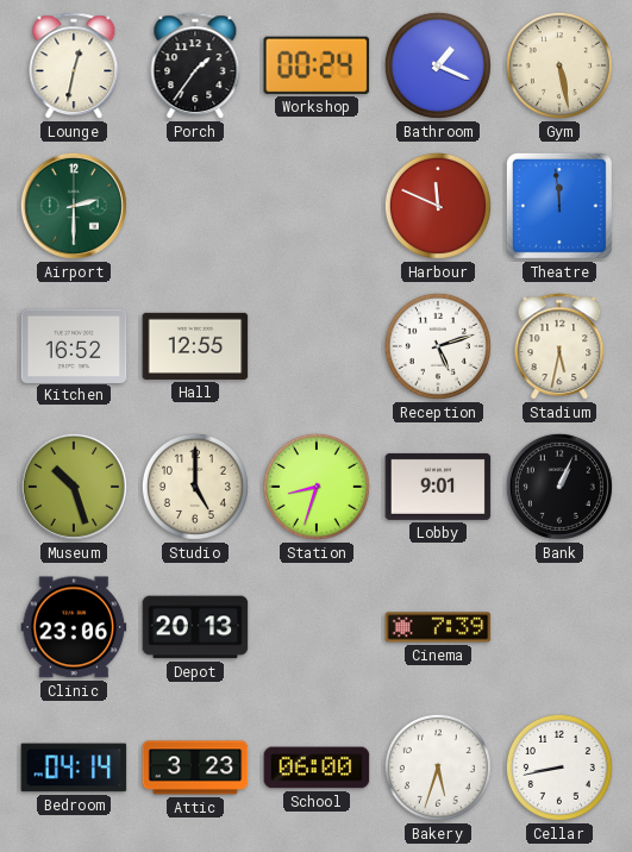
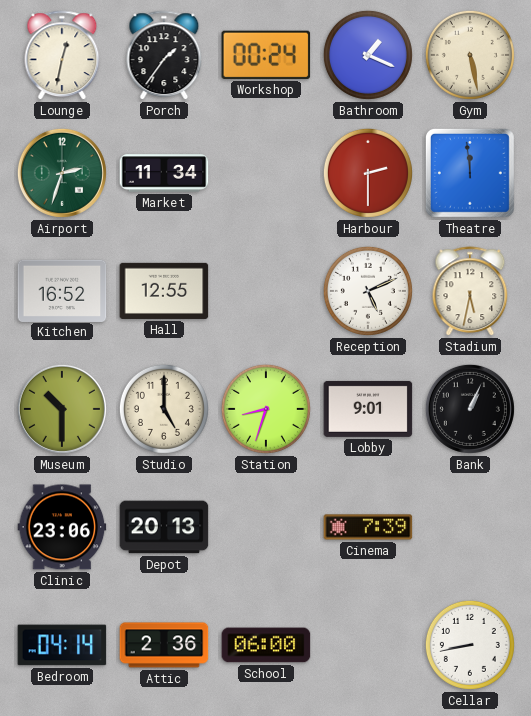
Airport: 2:30 -> 2:33 (62, 173)
Market: none -> 11:34 (164, 173)
Harbour: 11:49 -> 2:30 (368, 173)
Reception: 5:12 -> 5:11 (368, 291)
Museum: 10:27 -> 10:30 (62, 409)
Attic: 3:23 -> 2:36 (164, 645)
Bakery: 5:33 -> none (438, 768)
